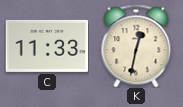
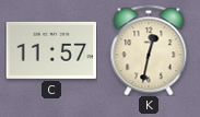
C: 11:33 -> 11:57 (51, 50)
